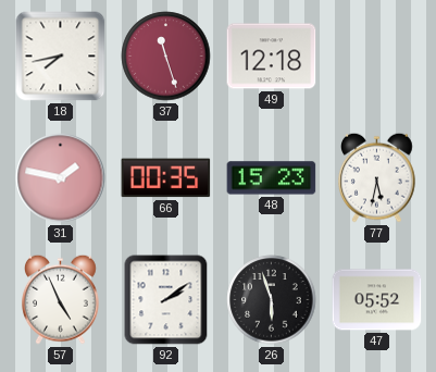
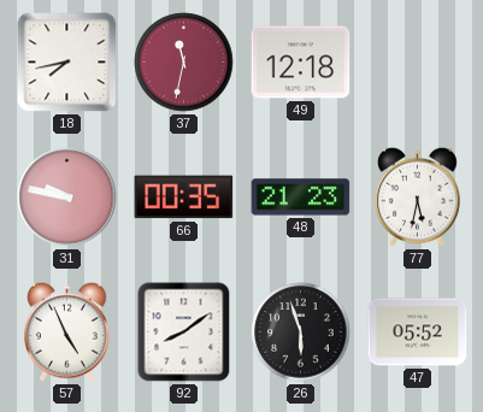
37: 11:27 -> 11:32 (184, 63)
31: 1:47 -> 9:47 (67, 198)
48: 15:23 -> 21:23 (301, 198)
92: 2:09 -> 8:09 (184, 332)
